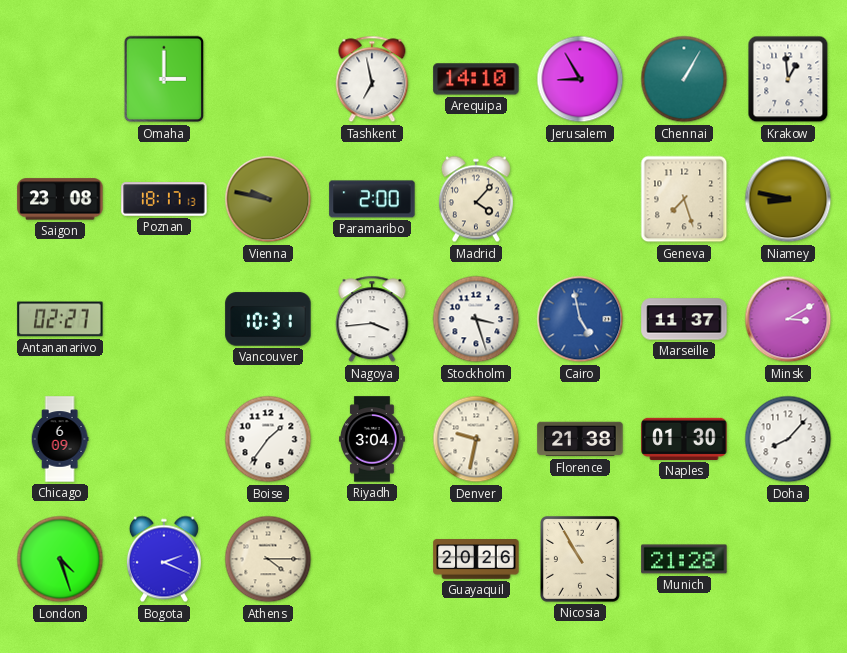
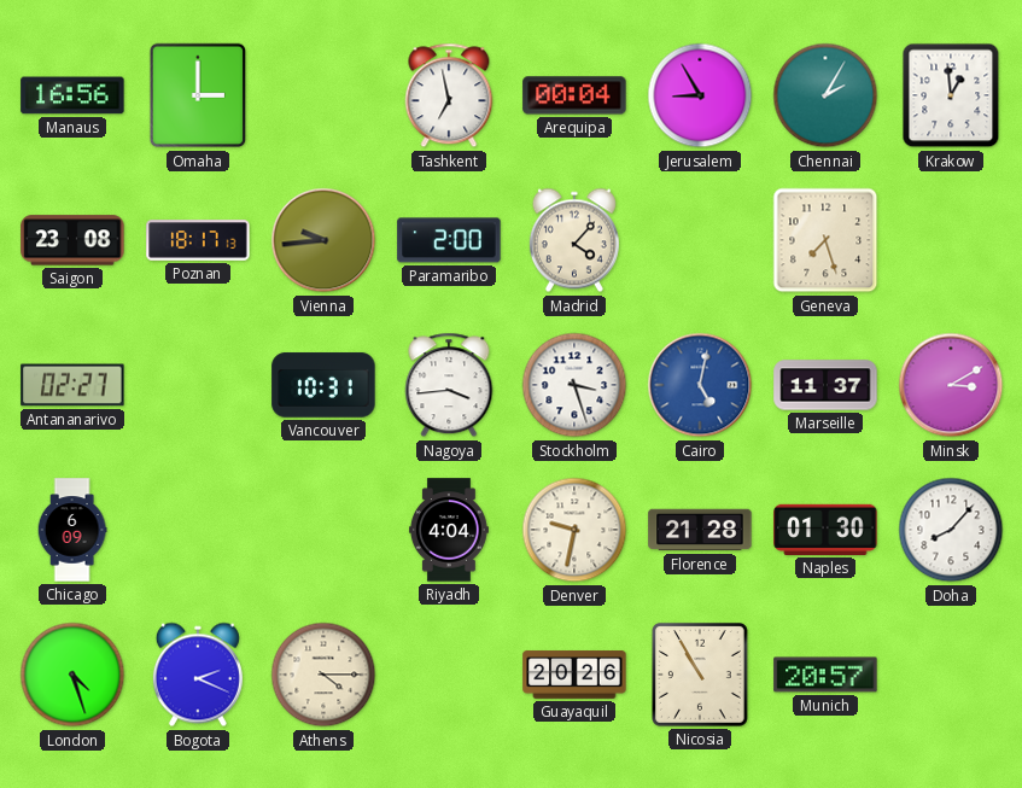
Manaus: none -> 16:56 (72, 95)
Arequipa: 14:10 -> 00:04 (574, 95)
Chennai: 1:05 -> 2:05 (825, 95)
Vienna: 9:47 -> 9:44 (323, 240)
Niamey: 8:47 -> none (788, 199)
Cairo: 4:58 -> 5:02 (700, 385)
Boise: 1:36 -> none (268, 439)
Riyadh: 3:04 -> 4:04 (449, 530)
Florence: 21:38 -> 21:28 (700, 530)
Munich: 21:28 -> 20:57 (825, 675)
